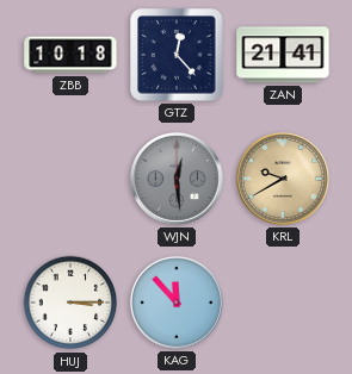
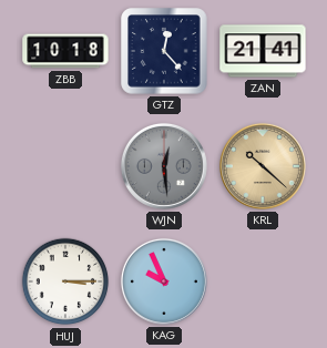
KRL: 9:40 -> 10:22 (263, 166)
KAG: 11:53 -> 9:56 (164, 282)
